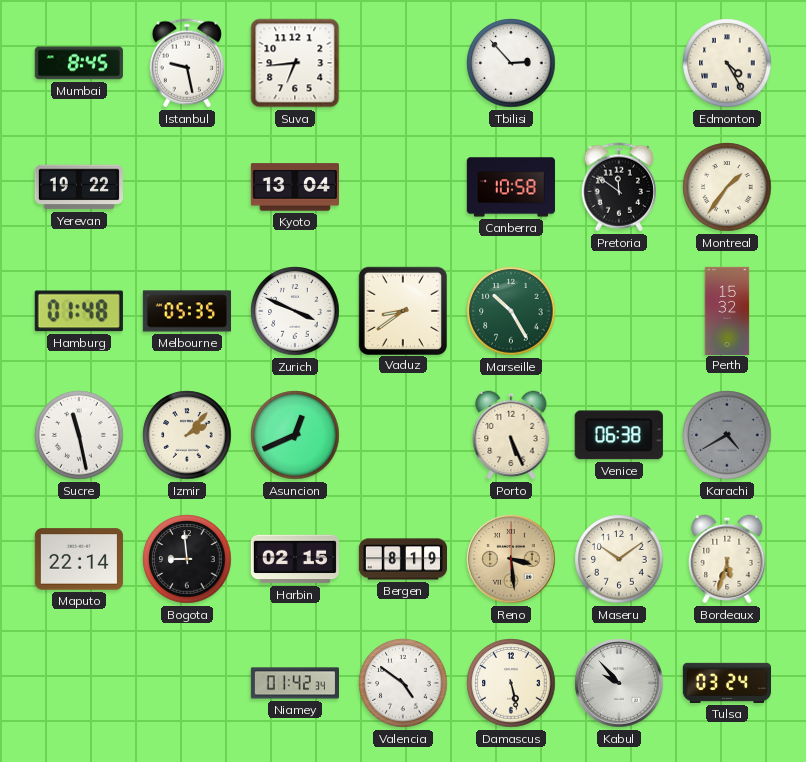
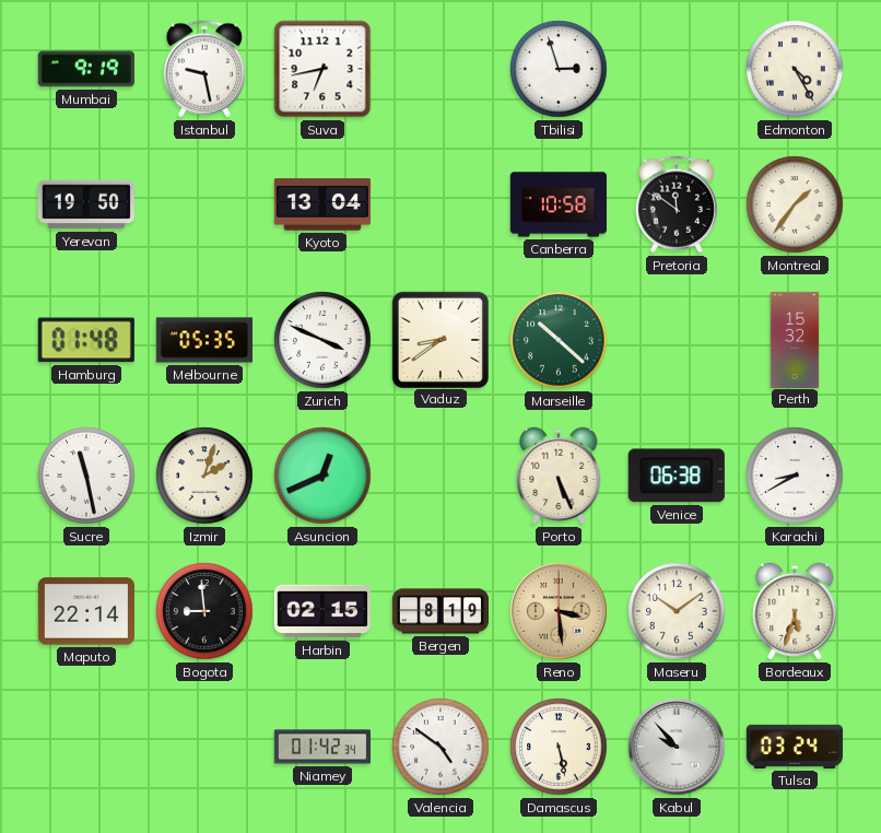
Mumbai: 8:45 -> 9:19 (86, 69)
Suva: 6:44 -> 6:43 (322, 69)
Tbilisi: 2:53 -> 2:57 (559, 69)
Yerevan: 19:22 -> 19:50 (86, 204)
Marseille: 10:25 -> 10:22 (559, 340)
Izmir: 2:07 -> 2:03 (204, 476)
Karachi: 4:40 -> 8:40 (795, 476)
Karachi dial: grey -> white (795, 476)
